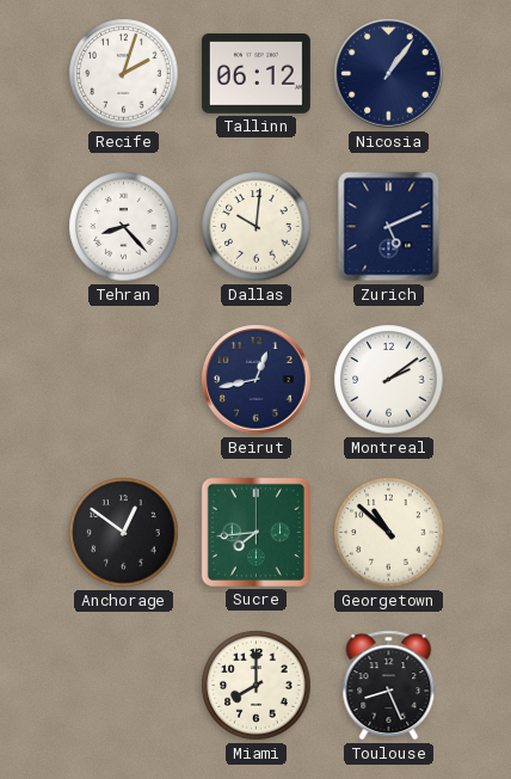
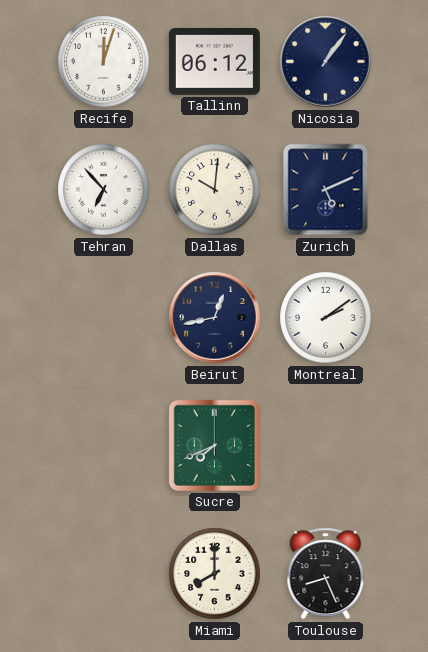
Recife: 2:03 -> 12:03 (104, 62)
Tehran: 8:23 -> 6:53 (104, 190)
Anchorage: 12:51 -> none (124, 533)
Sucre: 7:44 -> 7:41 (214, 445)
Georgetown: 10:52 -> none (389, 533)
